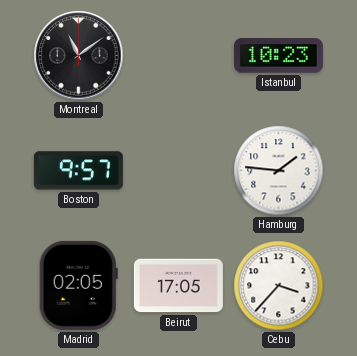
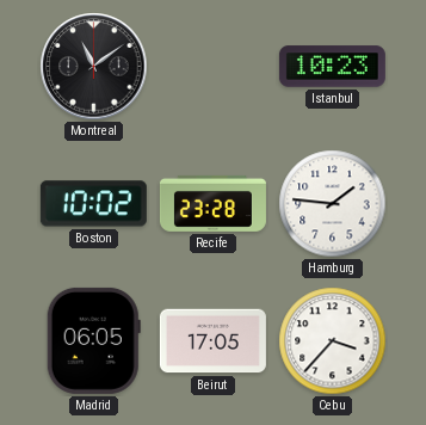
Boston: 9:57 -> 10:02 (93, 204)
Recife: none -> 23:28 (212, 203)
Madrid: 02:05 -> 06:05 (93, 340)
